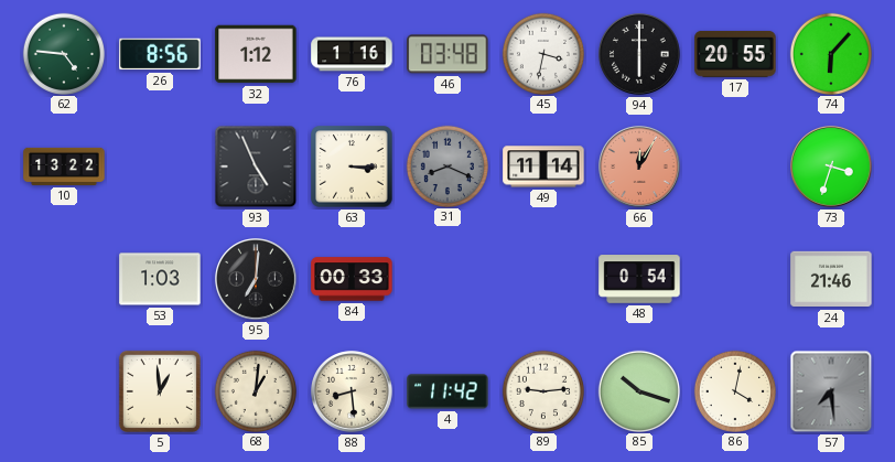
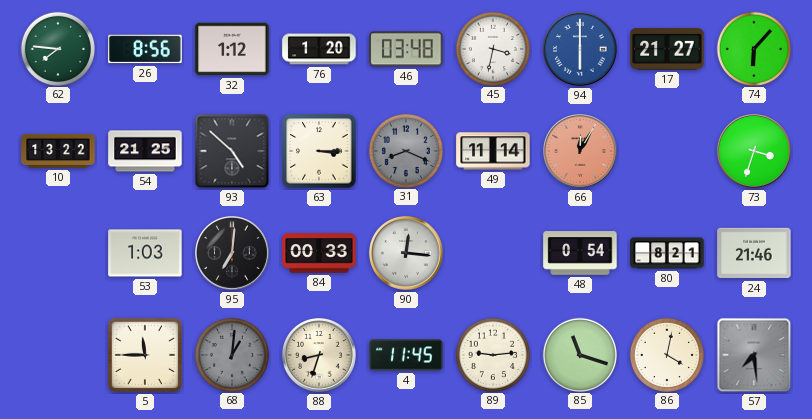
62: 4:46 -> 7:46 (57, 48)
76: 1:16 -> 1:20 (319, 49)
94 dial: black -> blue (580, 49)
17: 20:55 -> 21:27 (667, 49)
54: none -> 21:25 (145, 151)
93: 4:56 -> 4:52 (232, 151)
90: none -> 12:16 (406, 253)
80: none -> 8:21 (667, 253)
5: 12:59 -> 11:45 (145, 355)
68 dial: cream -> grey (231, 354)
88: 8:29 -> 8:33 (319, 355)
4: 11:42 -> 11:45 (406, 355)
85: 10:18 -> 11:18 (579, 354)
